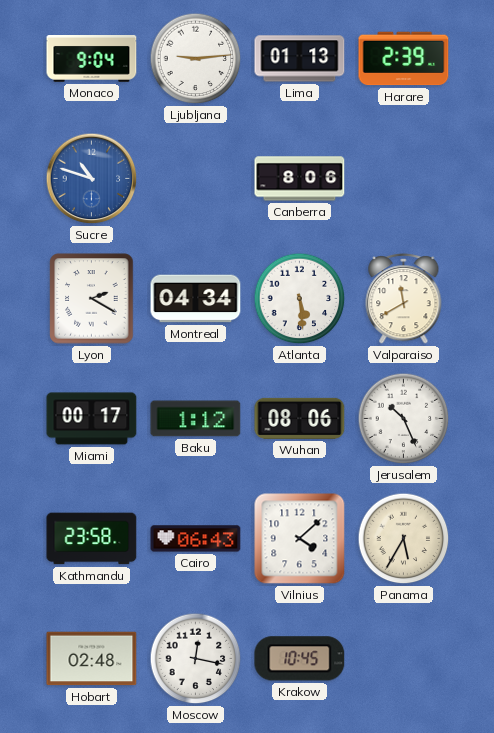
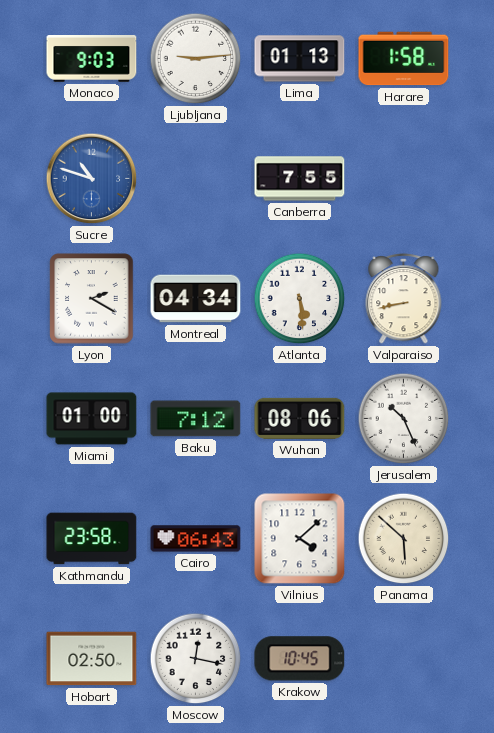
Monaco: 9:04 -> 9:03 (92, 59)
Harare: 2:39 -> 1:58 (404, 59)
Canberra: 8:06 -> 7:55 (300, 179)
Valparaiso: 11:40 -> 8:43 (404, 299)
Miami: 00:17 -> 01:00 (92, 419)
Baku: 1:12 -> 7:12 (196, 419)
Panama: 5:35 -> 5:52 (404, 539)
Hobart: 02:48 -> 02:50 (92, 659)
